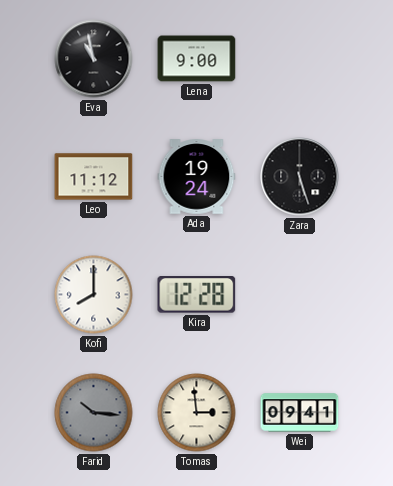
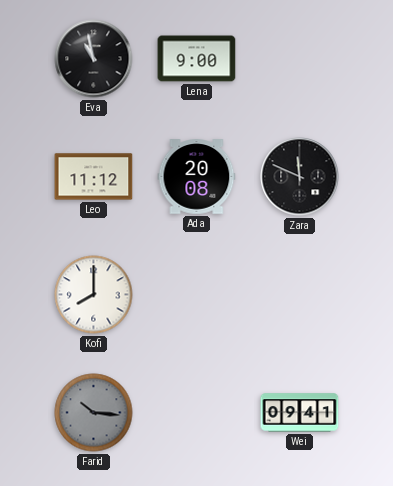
Ada: 19:24 -> 20:08 (197, 177)
Zara: 5:27 -> 11:49 (300, 177)
Kira: 12:28 -> none (197, 295)
Tomas: 2:59 -> none (197, 413)
